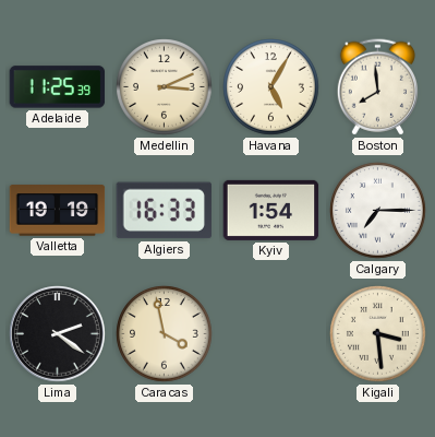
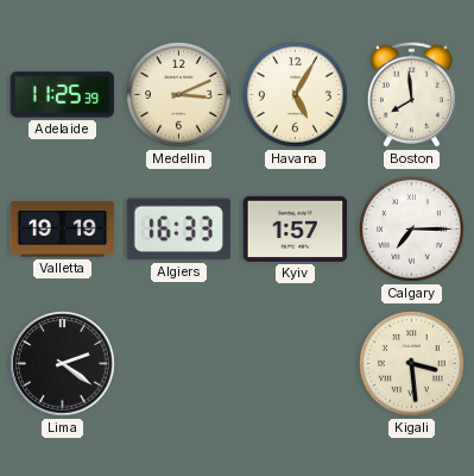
Kyiv: 1:54 -> 1:57 (296, 228)
Caracas: 3:58 -> none (165, 334)
